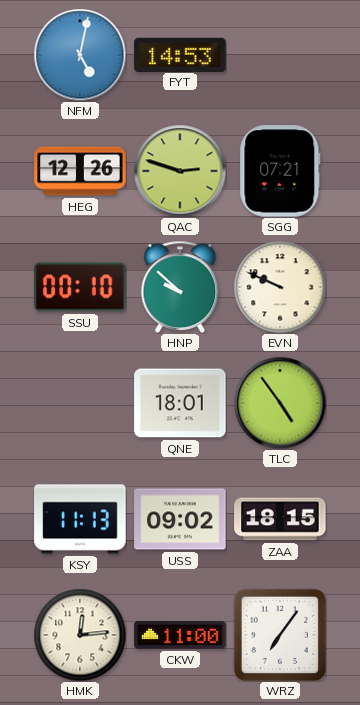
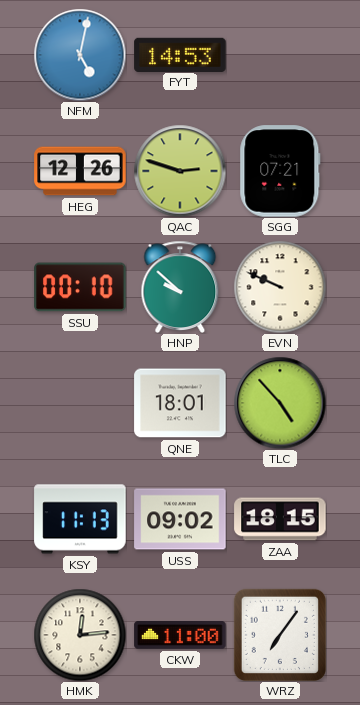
TLC: 4:54 -> 4:53 (280, 403)
